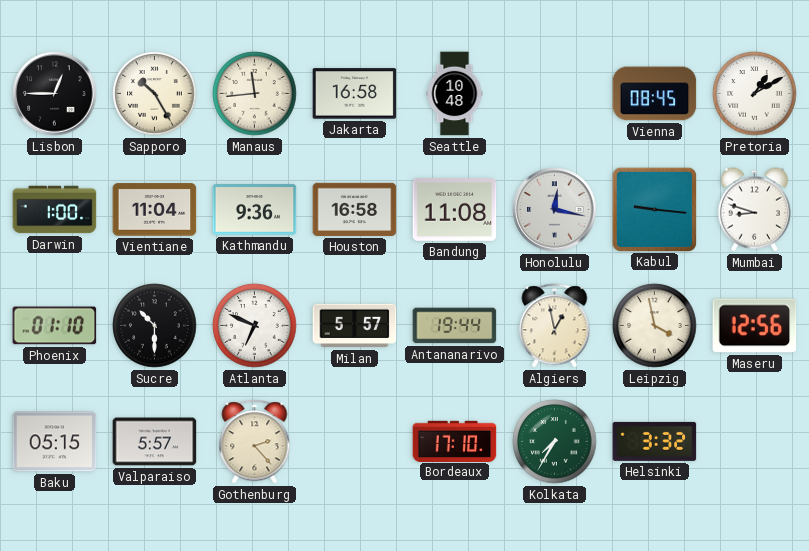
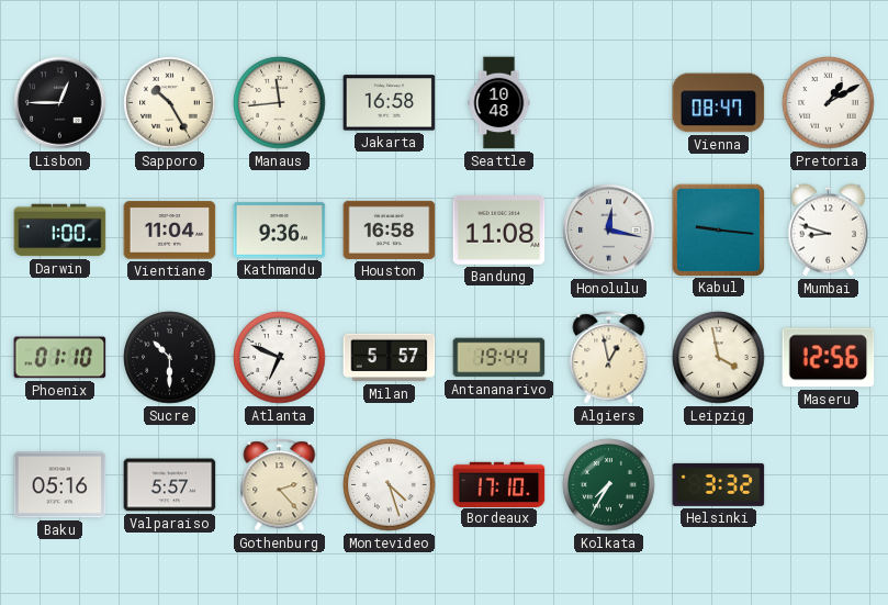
Vienna: 08:45 -> 08:47 (719, 103)
Baku: 05:15 -> 05:16 (60, 485)
Montevideo: none -> 4:27 (390, 485)
